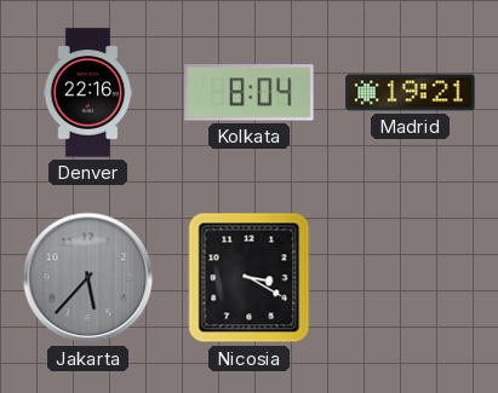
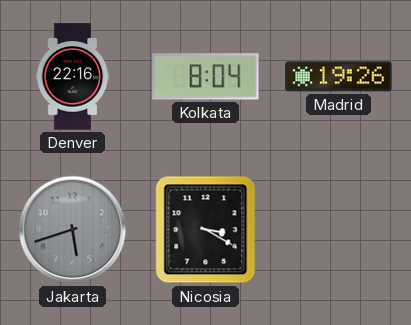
Madrid: 19:21 -> 19:26 (339, 77)
Jakarta: 5:37 -> 5:42 (73, 230)
